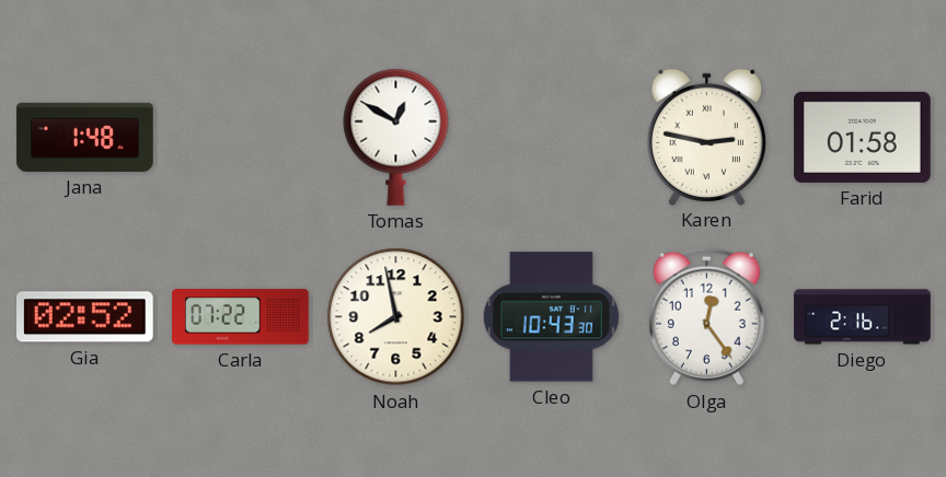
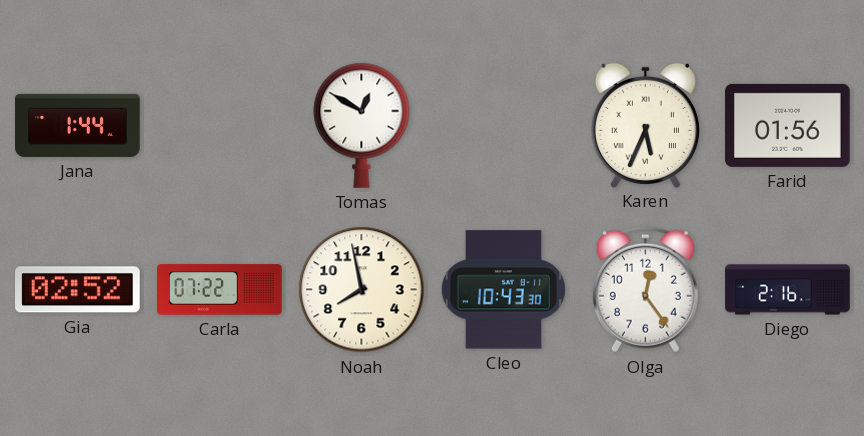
Jana: 1:48 -> 1:44 (78, 125)
Karen: 2:47 -> 5:34 (645, 125)
Farid: 01:58 -> 01:56 (788, 125)
